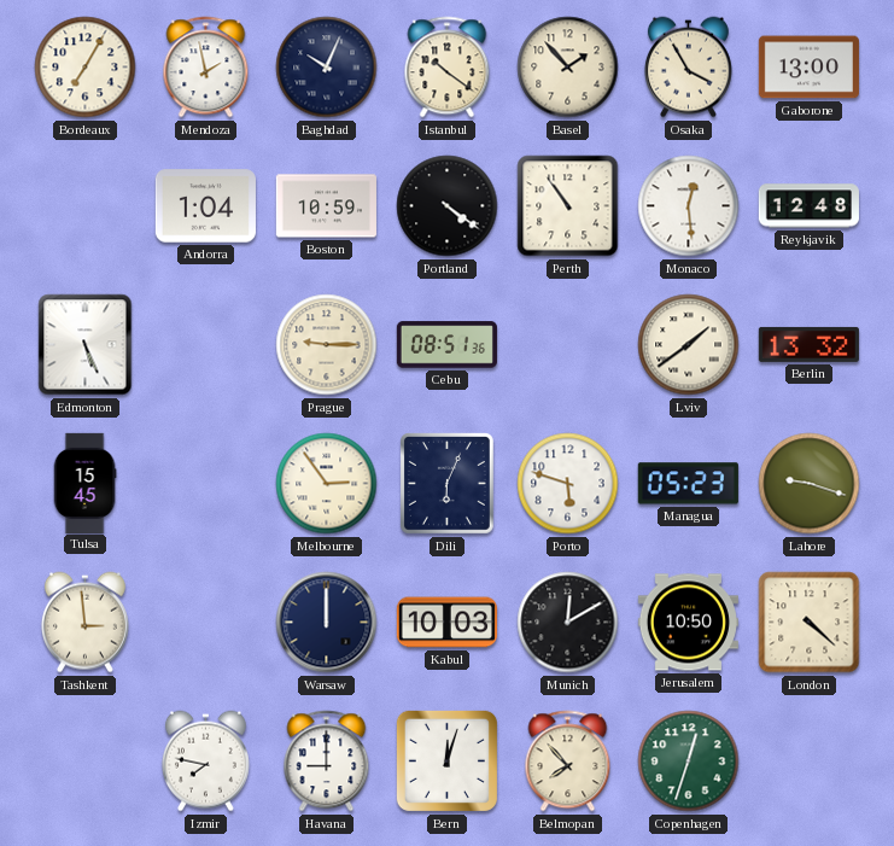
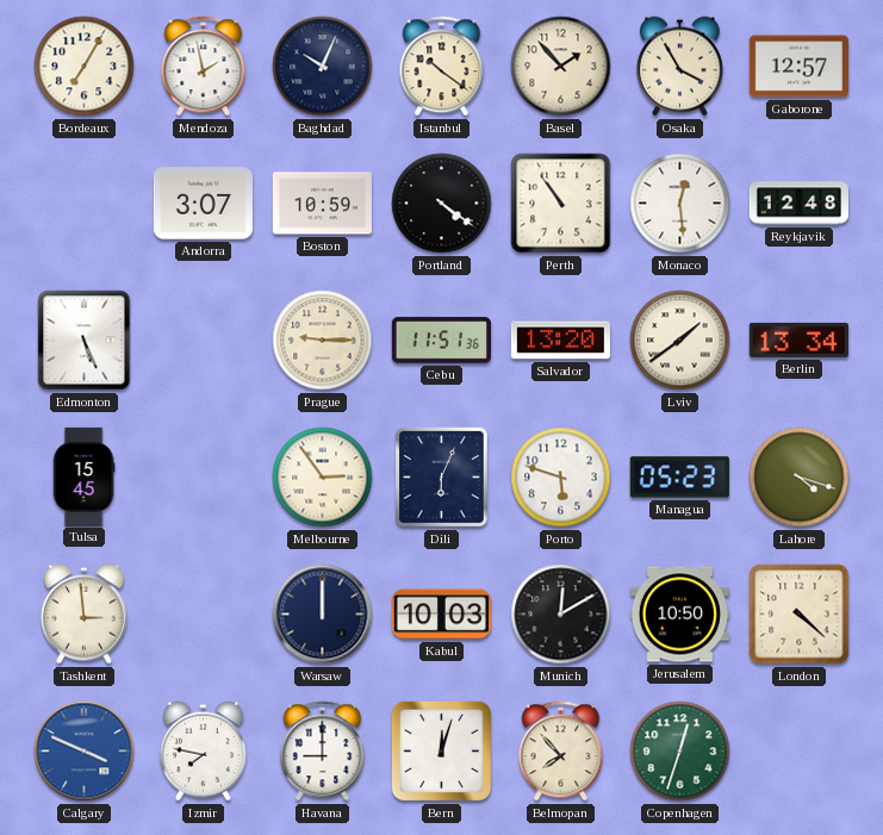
Gaborone: 13:00 -> 12:57 (798, 67)
Andorra: 1:04 -> 3:07 (203, 204)
Cebu: 08:51 -> 11:51 (441, 341)
Salvador: none -> 13:20 (560, 341)
Berlin: 13:32 -> 13:34 (798, 339)
Lahore: 9:18 -> 4:18 (800, 478)
Calgary: none -> 3:49 (85, 752)
